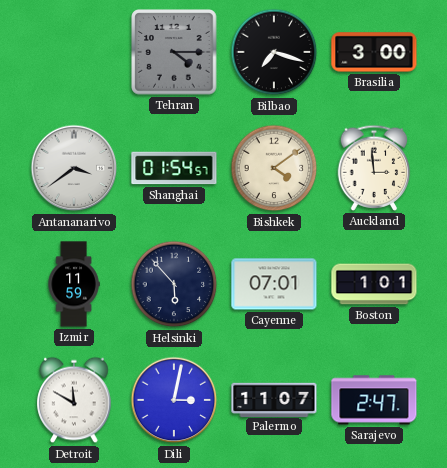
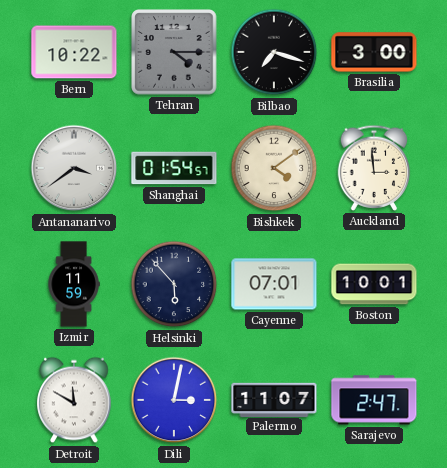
Bern: none -> 10:22 (74, 52)
Boston: 1:01 -> 10:01 (374, 284)
